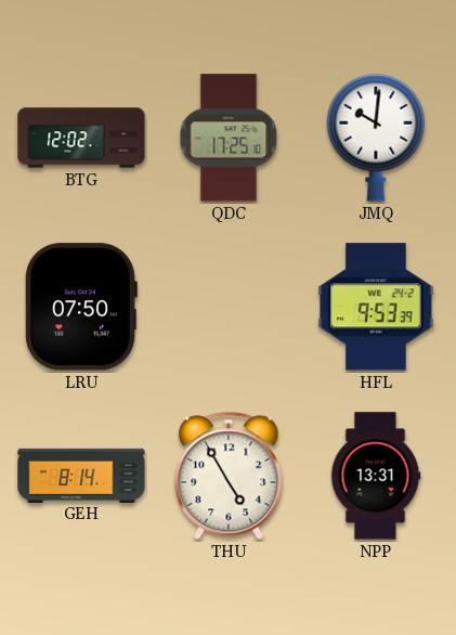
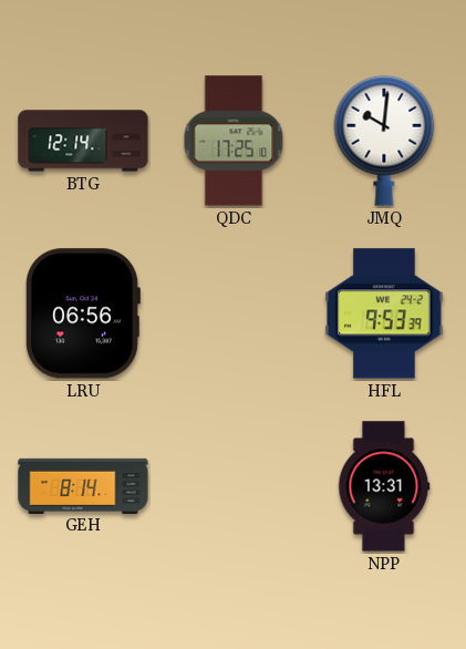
BTG: 12:02 -> 12:14 (83, 141)
LRU: 07:50 -> 06:56 (83, 313)
THU: 4:55 -> none (229, 476)
